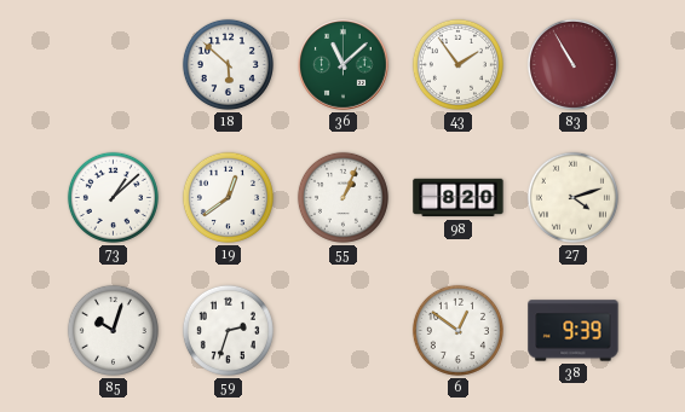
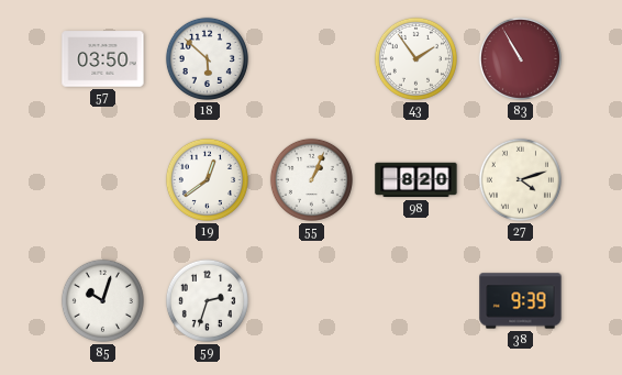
57: none -> 03:50 (103, 59)
36: 11:08 -> none (344, 65)
73: 1:08 -> none (113, 197)
6: 12:51 -> none (457, 330)
